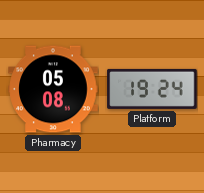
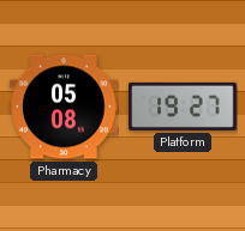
Platform: 19:24 -> 19:27 (183, 107)
